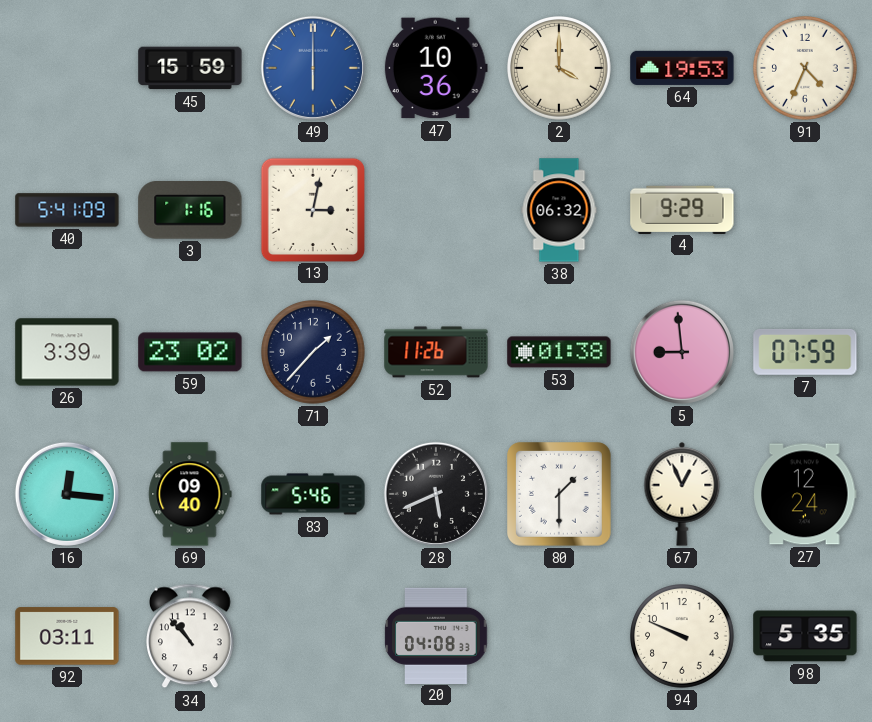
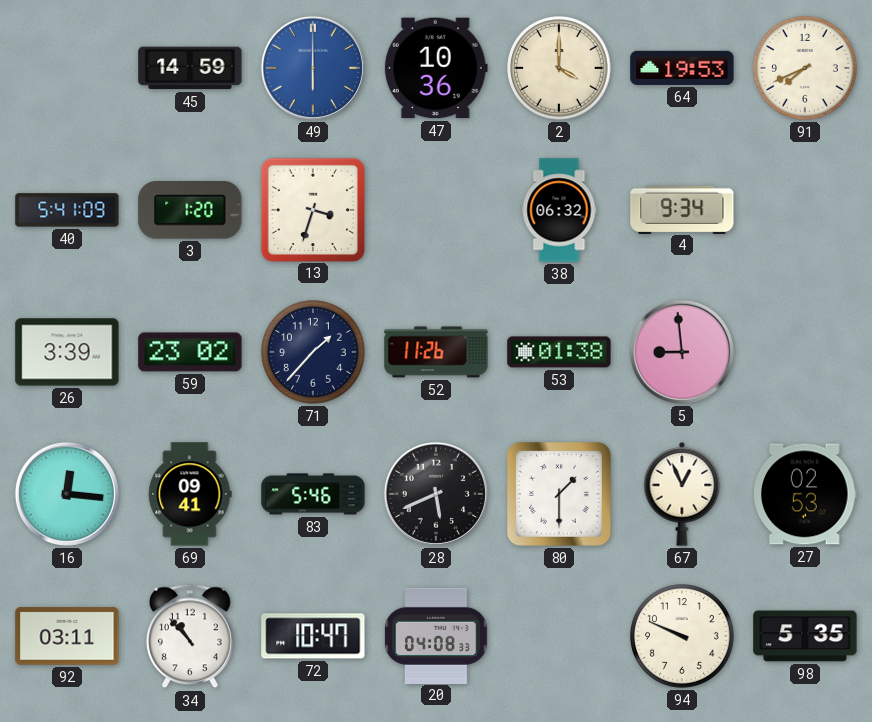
45: 15:59 -> 14:59 (190, 68)
91: 4:34 -> 7:41 (806, 69)
3: 1:16 -> 1:20 (190, 211)
13: 3:02 -> 3:33 (312, 209)
4: 9:29 -> 9:34 (682, 209)
7: 07:59 -> none (805, 352)
69: 09:40 -> 09:41 (190, 494)
27: 12:24 -> 02:53 (805, 494)
72: none -> 10:47 (313, 636)
